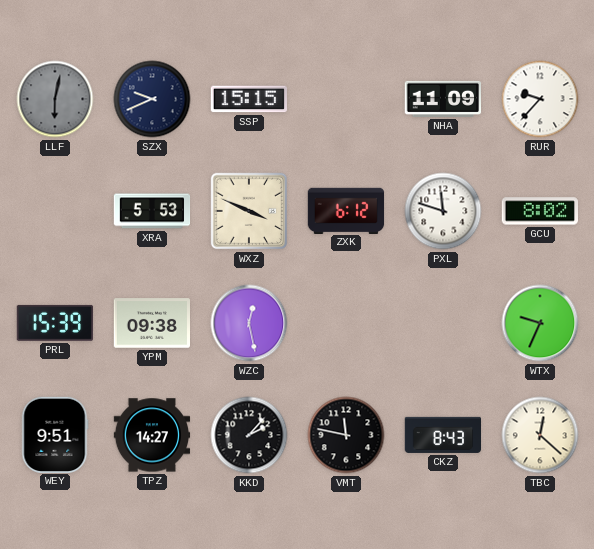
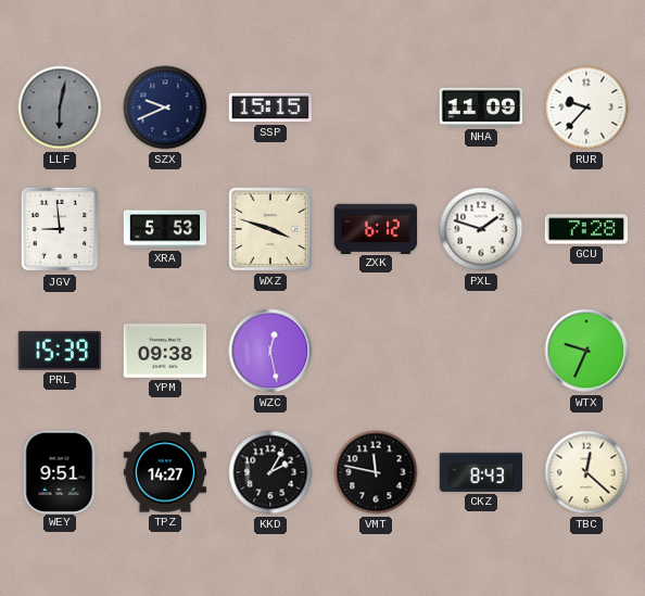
JGV: none -> 8:59 (59, 229)
WXZ: 3:49 -> 3:48 (270, 229)
PXL: 11:48 -> 1:48 (481, 229)
GCU: 8:02 -> 7:28 (585, 229)
KKD: 2:07 -> 2:05 (270, 472)
